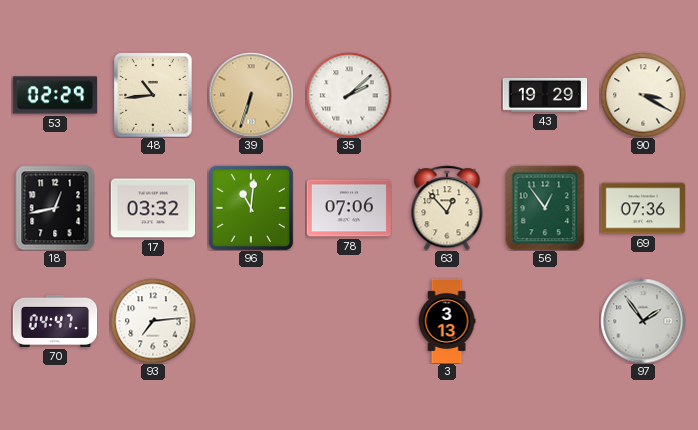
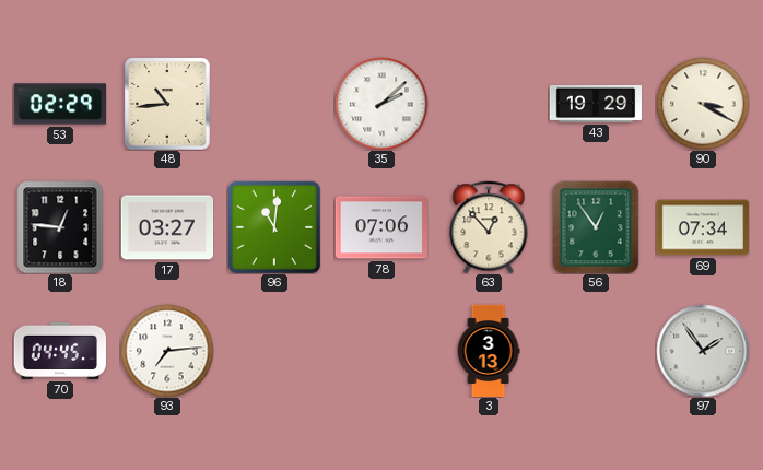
39: 6:33 -> none (251, 95)
18: 12:43 -> 12:46 (60, 227)
17: 03:32 -> 03:27 (167, 227)
69: 07:36 -> 07:34 (703, 227)
70: 04:47 -> 04:45 (60, 351)
